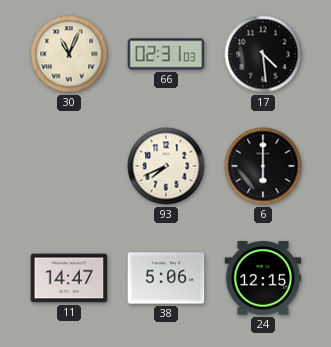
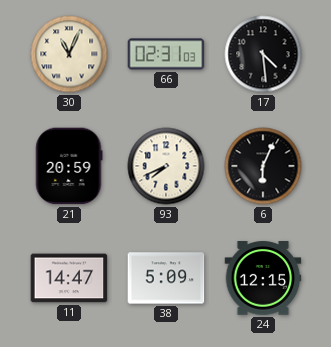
21: none -> 20:59 (69, 166)
6: 6:00 -> 6:04 (263, 166)
38: 5:06 -> 5:09 (166, 278)
